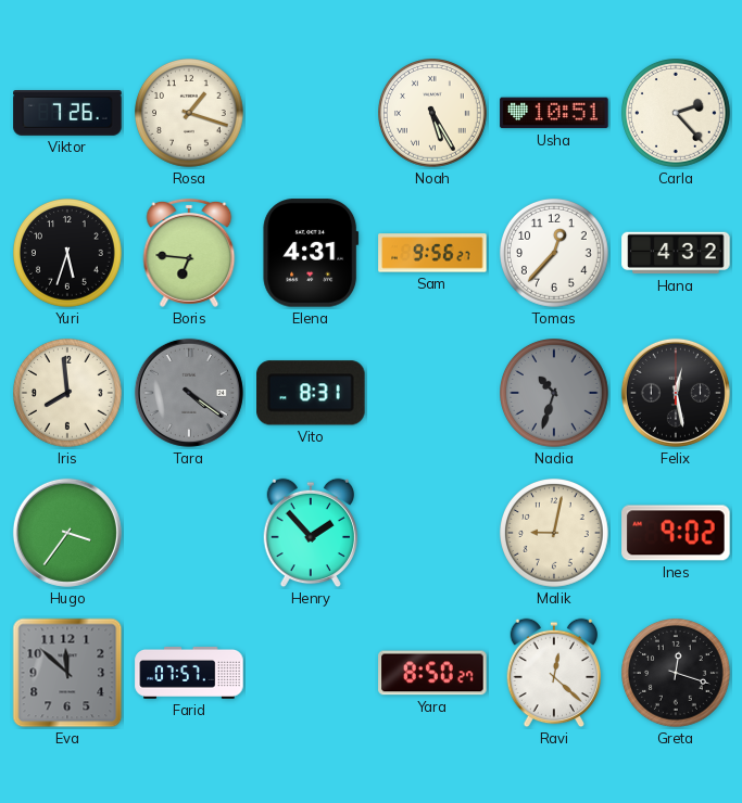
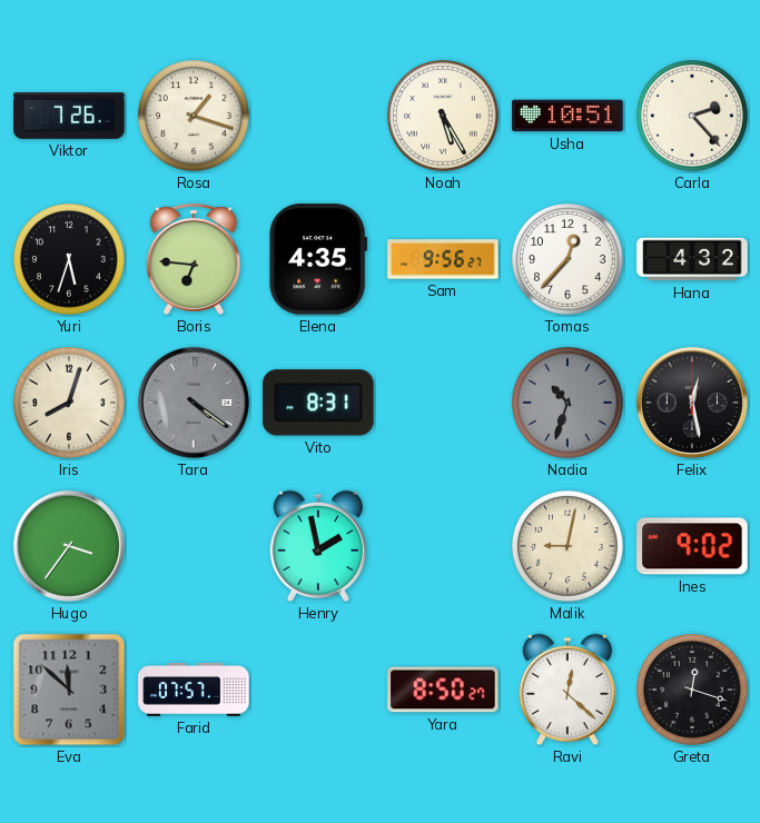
Elena: 4:31 -> 4:35 (318, 259)
Iris: 7:59 -> 8:03 (70, 404)
Henry: 1:53 -> 1:58 (318, 546)
